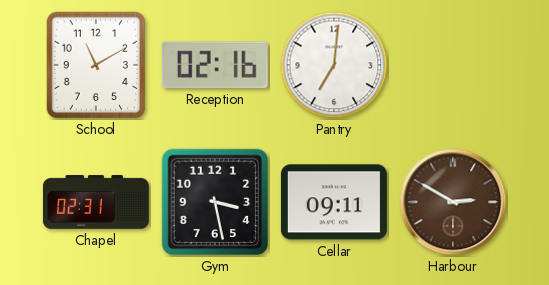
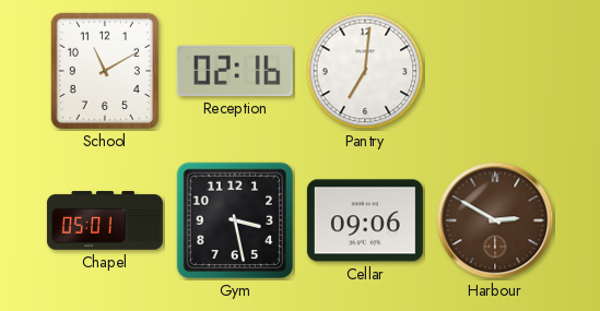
Chapel: 02:31 -> 05:01 (105, 220)
Cellar: 09:11 -> 09:06 (365, 220)
